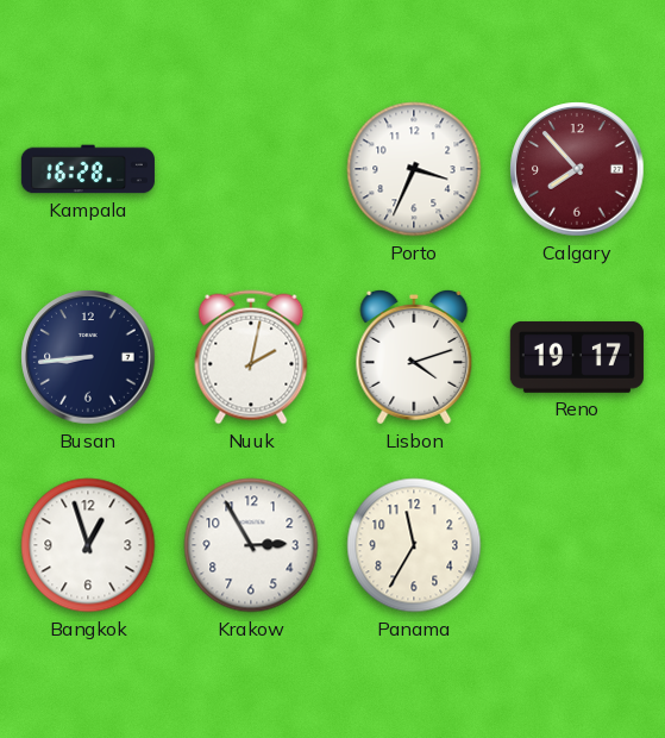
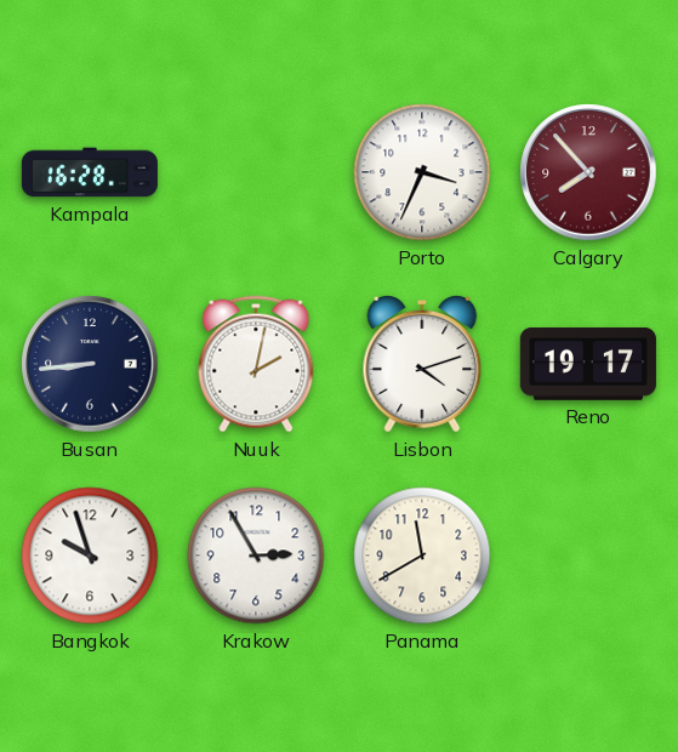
Bangkok: 12:57 -> 9:57 (90, 556)
Panama: 11:35 -> 11:40 (422, 556)
